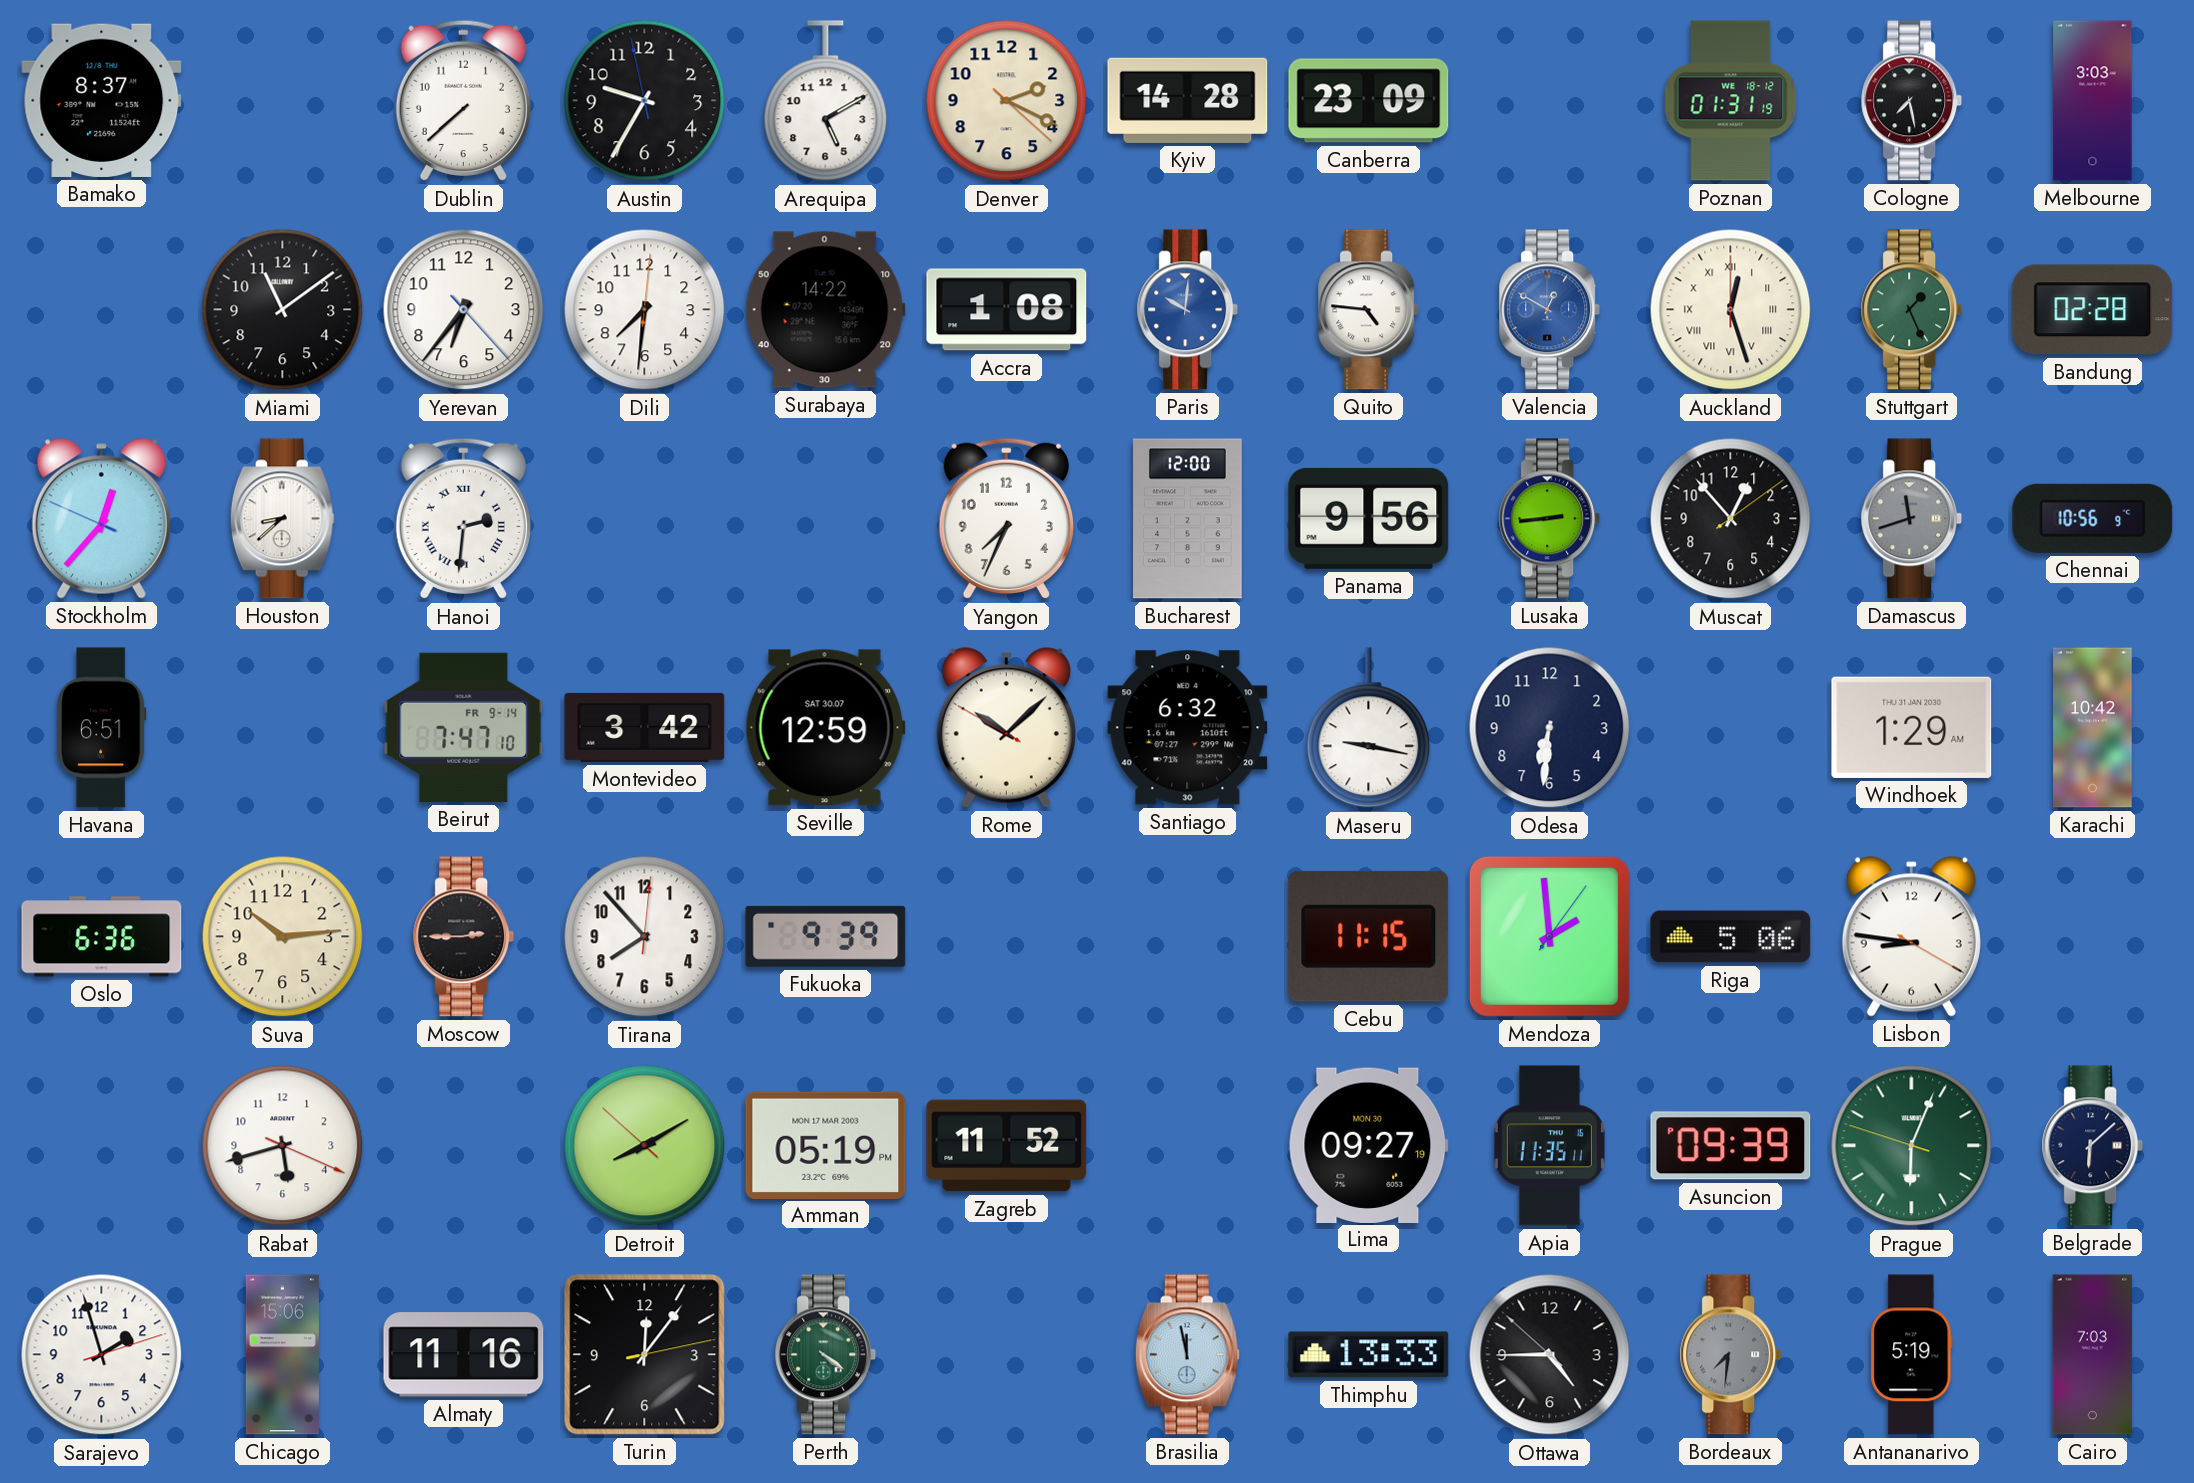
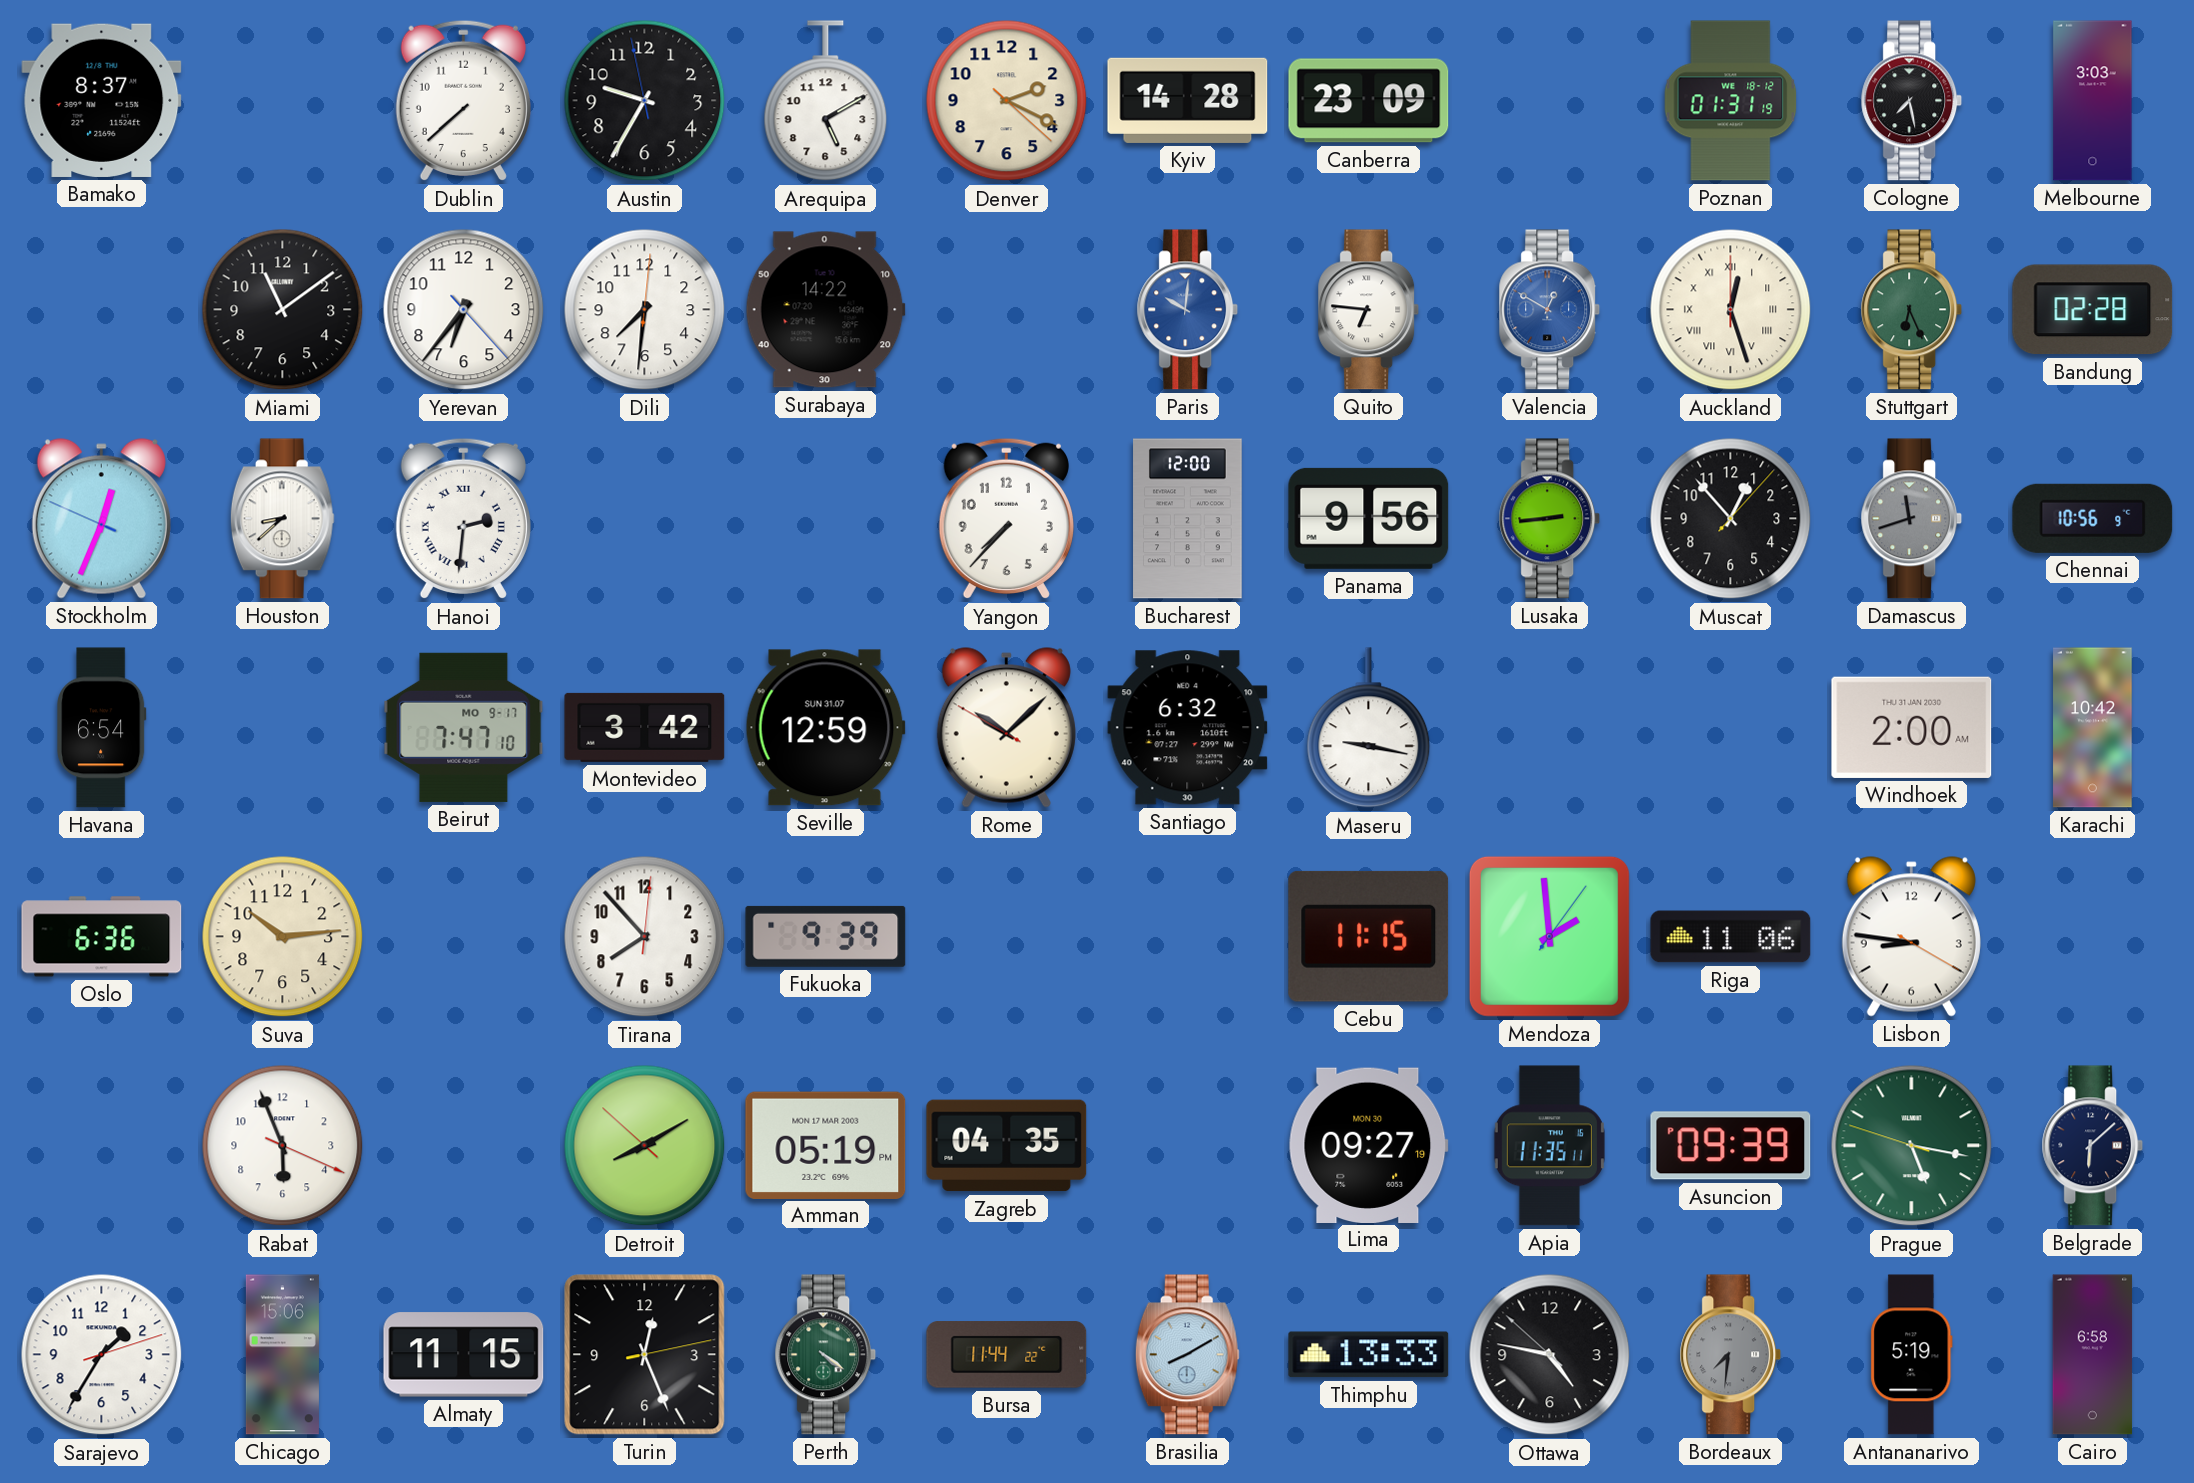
Accra: 1:08 -> none (1007, 310)
Quito: 4:46 -> 6:46 (1369, 310)
Stuttgart: 1:26 -> 6:26 (1912, 310)
Stockholm: 12:36 -> 12:33 (101, 519)
Yangon: 7:34 -> 7:37 (1006, 519)
Muscat: 12:53:09 -> 12:53:07 (1731, 519)
Havana: 6:51 -> 6:54 (102, 728)
Beirut date: FR 9-14 -> MO 9-17 (464, 727)
Seville date: SAT 30.07 -> SUN 31.07 (825, 728)
Odesa: 6:31 -> none (1550, 728)
Windhoek: 1:29 -> 2:00 (1912, 727)
Moscow: 2:45 -> none (464, 937)
Riga: 5:06 -> 11:06 (1731, 937)
Rabat: 5:42 -> 5:56 (283, 1146)
Zagreb: 11:52 -> 04:35 (1007, 1146)
Prague: 6:03 -> 5:16 (1912, 1146)
Sarajevo: 1:57 -> 1:35 (102, 1355)
Almaty: 11:16 -> 11:15 (464, 1355)
Turin: 12:06 -> 12:26 (645, 1355)
Bursa: none -> 11:44 (1007, 1355)
Brasilia: 11:58 -> 8:10 (1187, 1355)
Ottawa: 4:44 -> 4:46 (1550, 1355)
Cairo: 7:03 -> 6:58 (2093, 1355)
